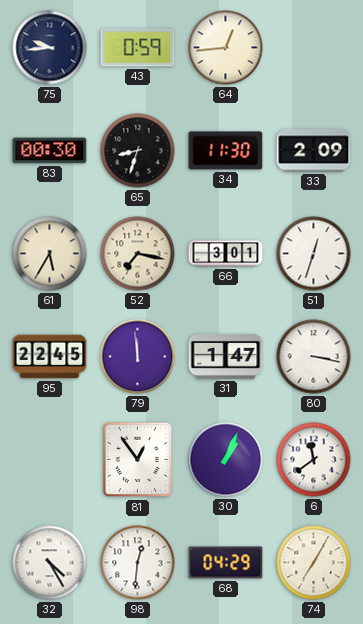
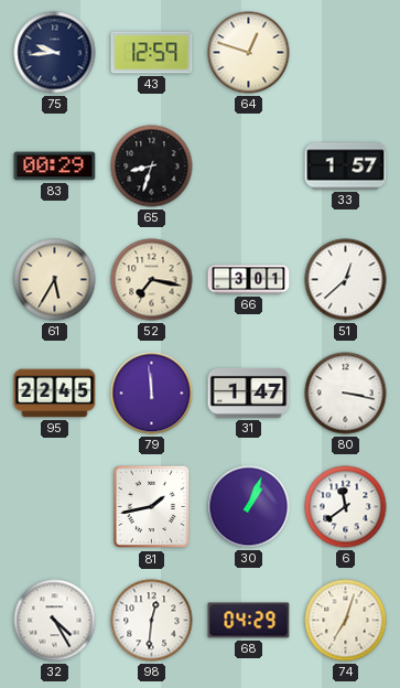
43: 0:59 -> 12:59 (152, 53)
64: 12:44 -> 12:48 (249, 53)
83: 00:30 -> 00:29 (55, 166)
34: 11:30 -> none (226, 151)
33: 2:09 -> 1:57 (346, 166)
51: 12:33 -> 12:38 (346, 280)
81: 12:54 -> 1:43 (152, 507)
74: 7:05 -> 7:03 (346, 621)
